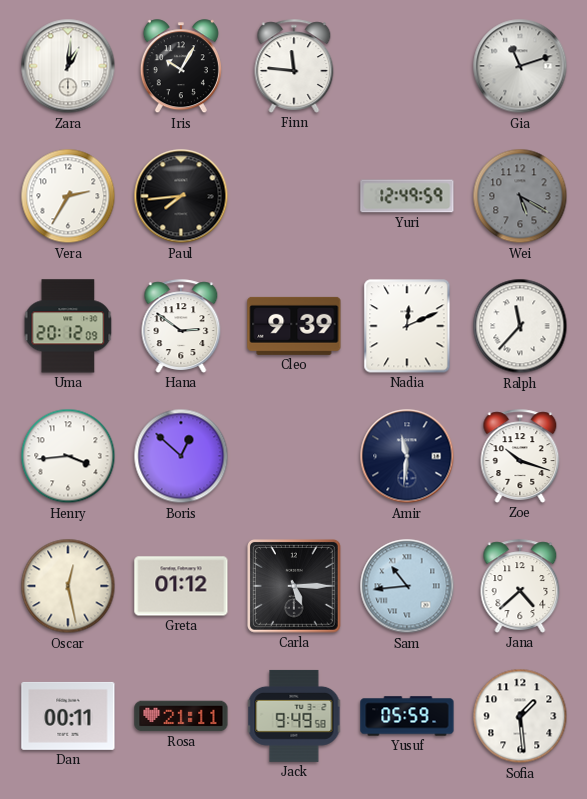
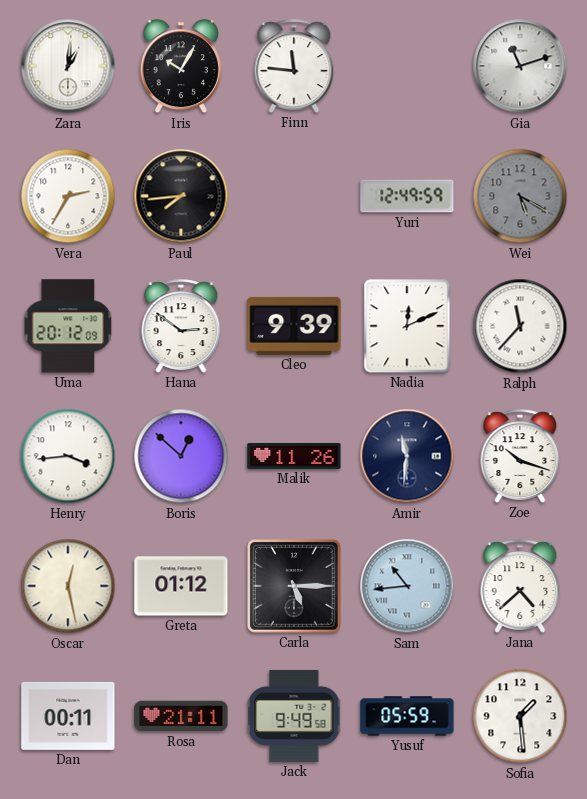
Malik: none -> 11:26 (294, 456)
